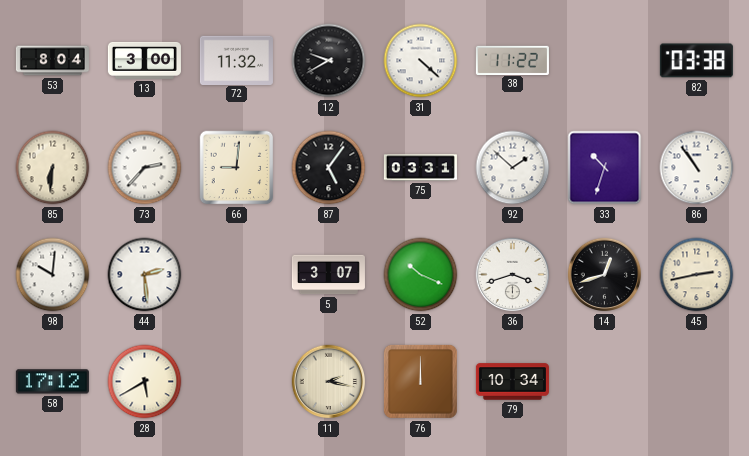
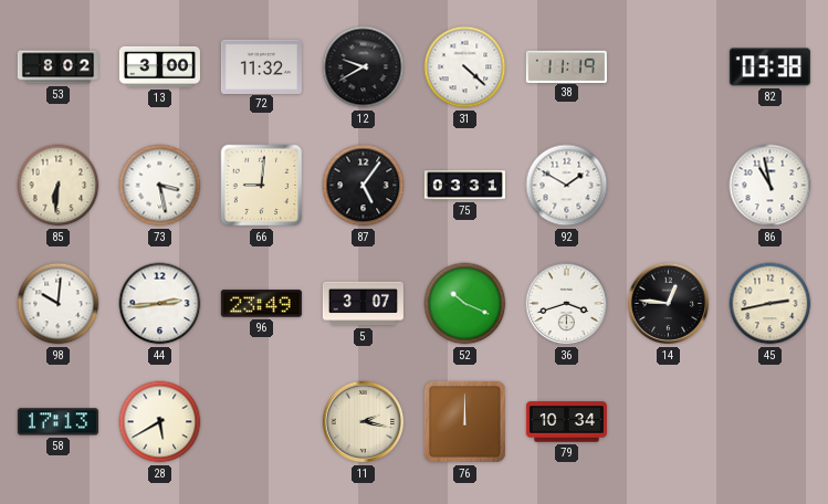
53: 8:04 -> 8:02 (57, 67)
38: 11:22 -> 11:19 (566, 66)
73: 2:37 -> 3:28 (160, 186)
92: 1:52 -> 1:50 (567, 186)
33: 10:33 -> none (605, 168)
86: 10:54 -> 10:58 (771, 186)
44: 2:29 -> 2:44 (160, 304)
96: none -> 23:49 (261, 304)
14: 12:42 -> 12:46 (669, 304)
58: 17:12 -> 17:13 (57, 422)
